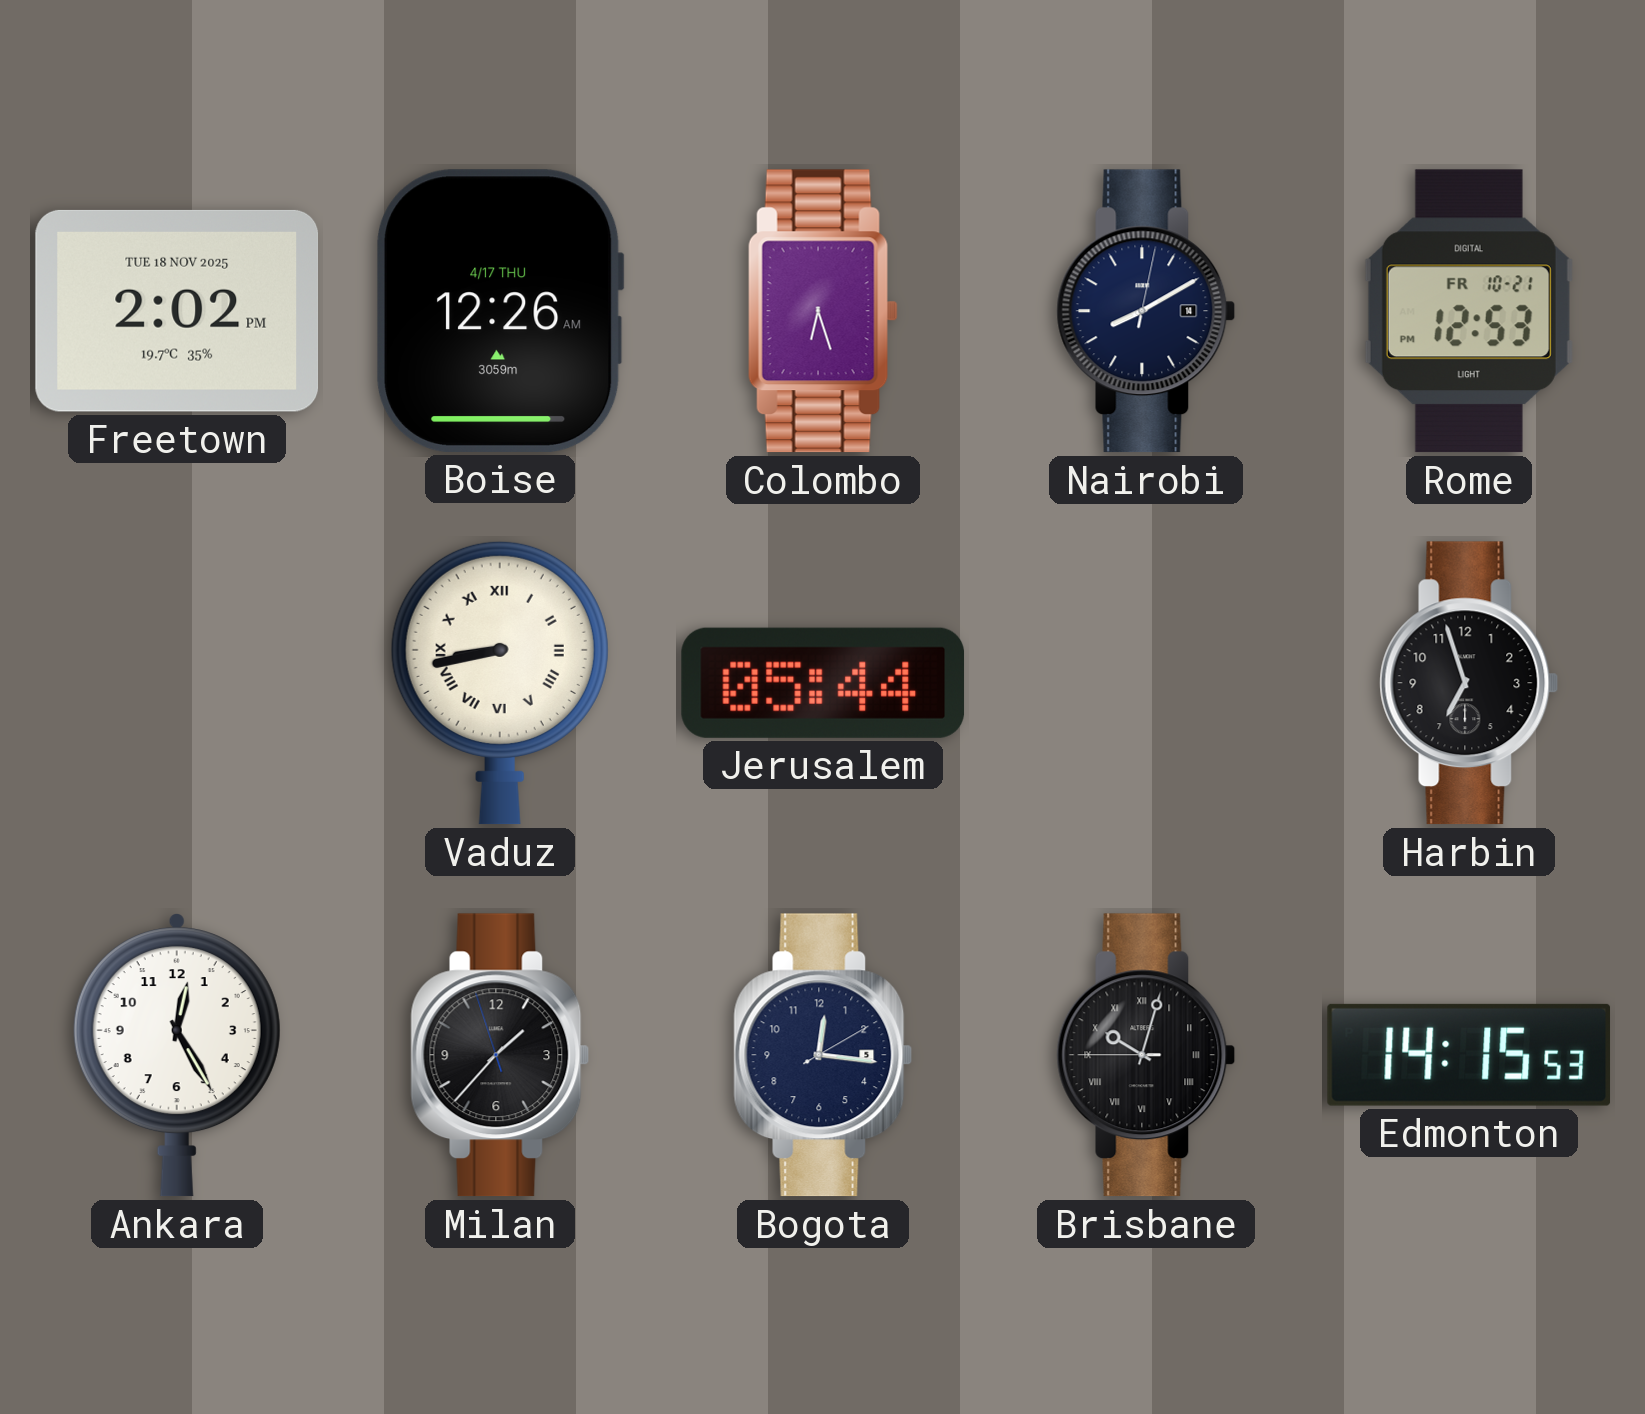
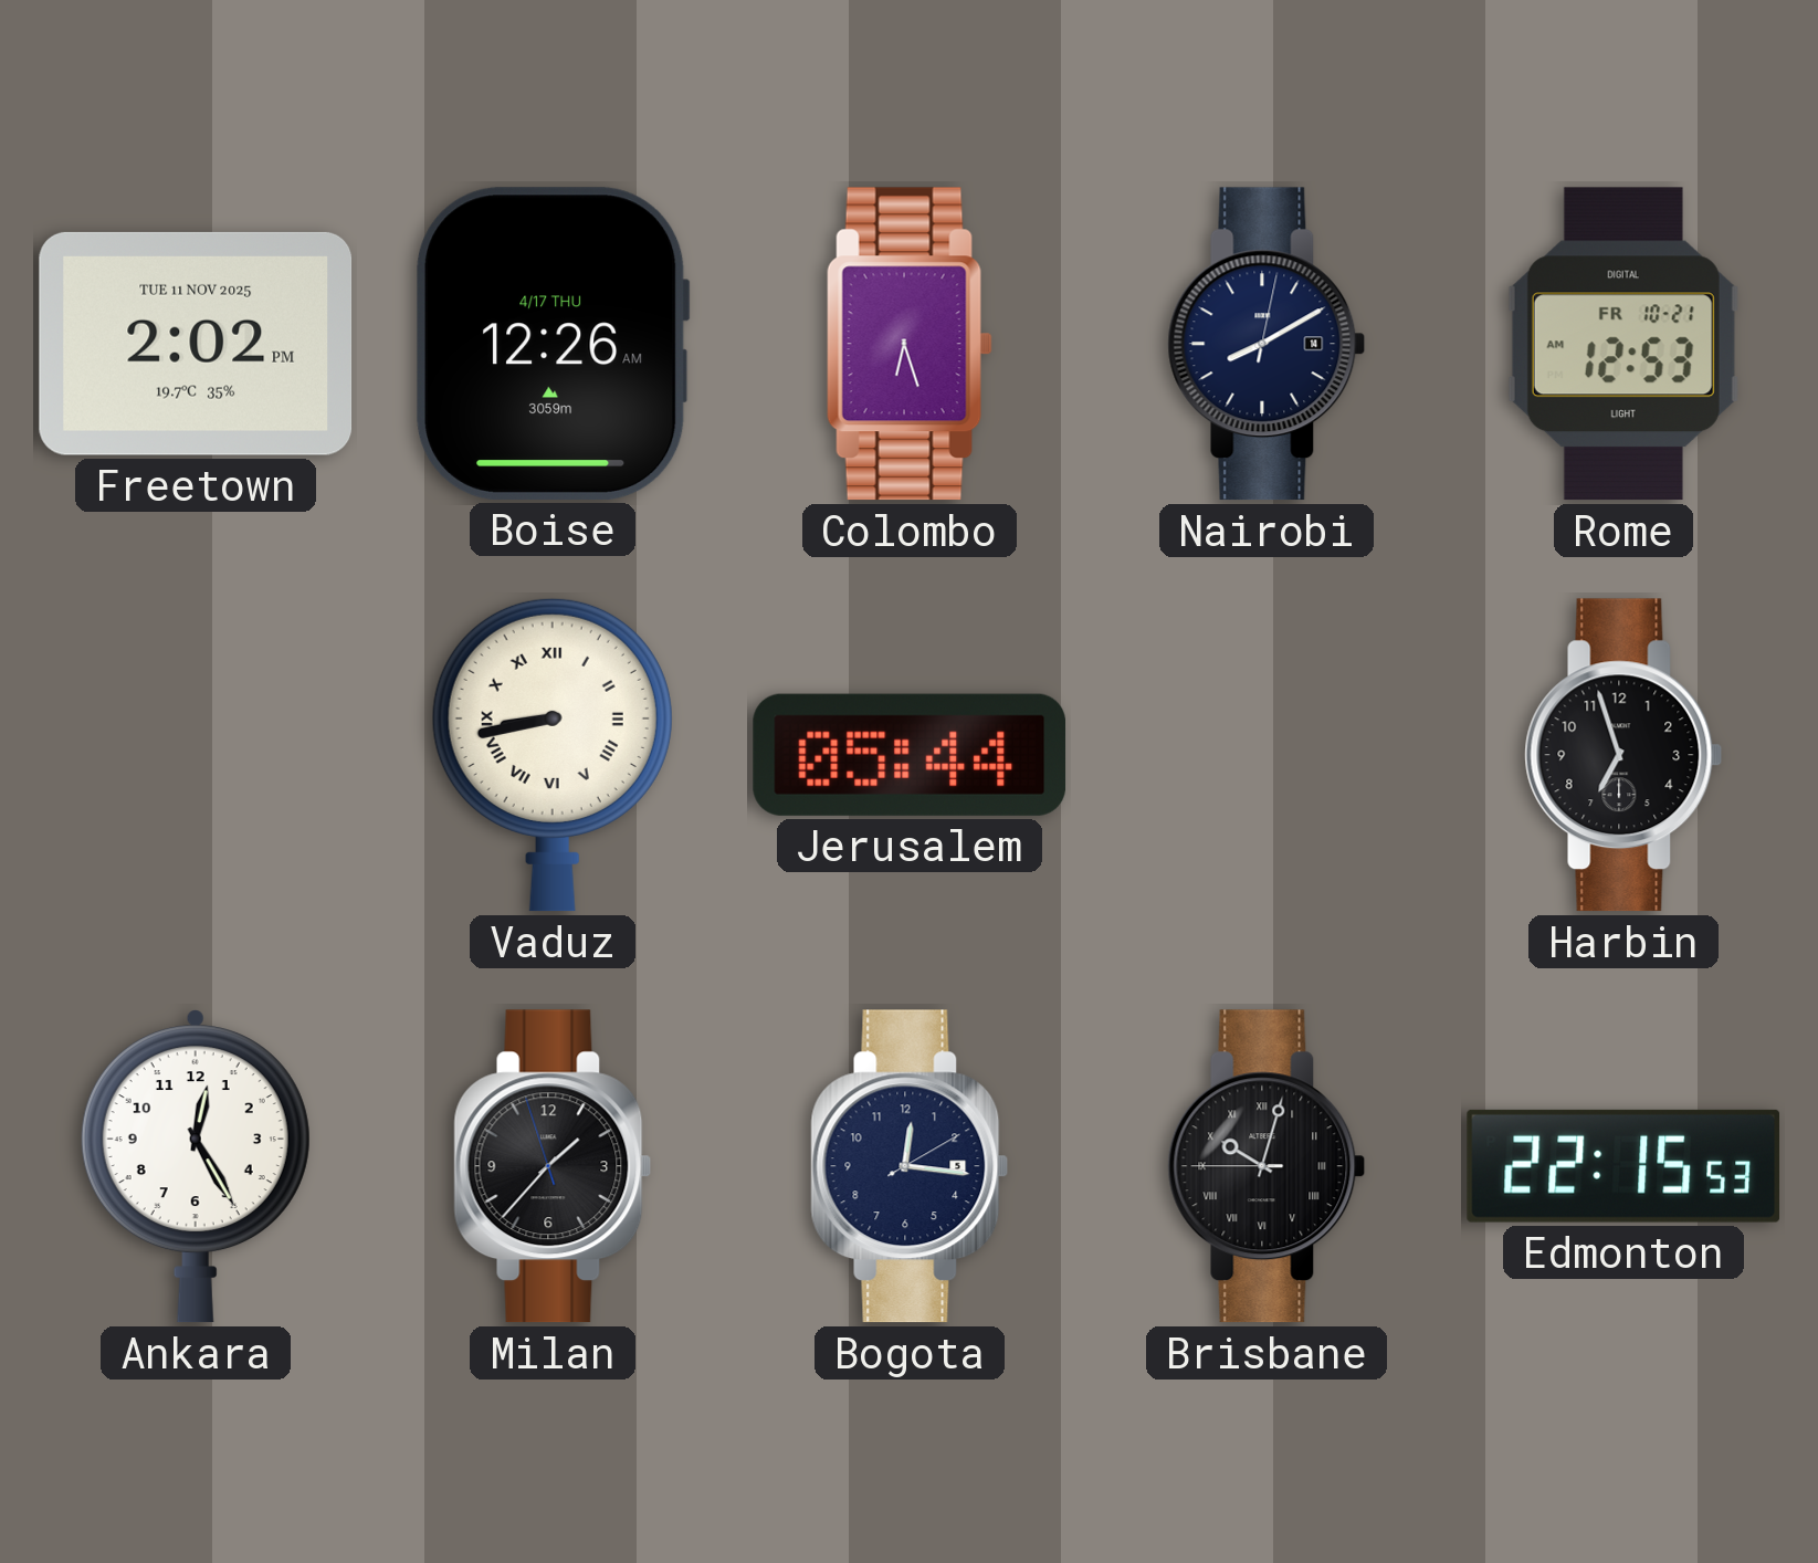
Freetown date: TUE 18 NOV 2025 -> TUE 11 NOV 2025 (196, 344)
Rome: 12:53 PM -> 12:53 AM (1623, 344)
Edmonton: 14:15 -> 22:15 (1623, 1166)
